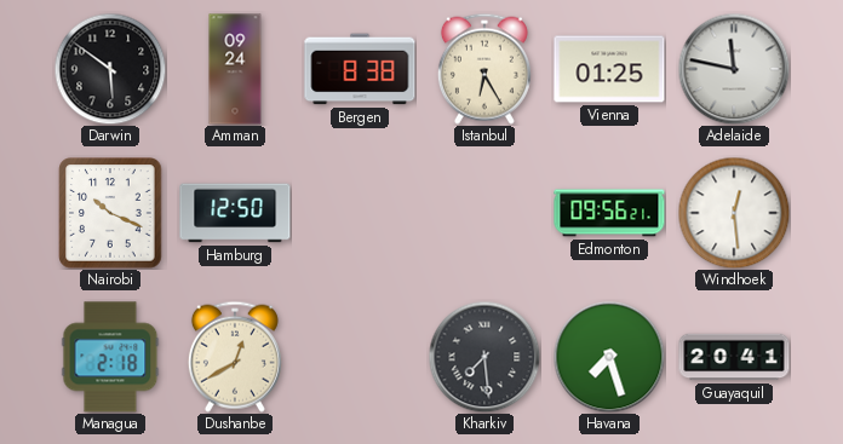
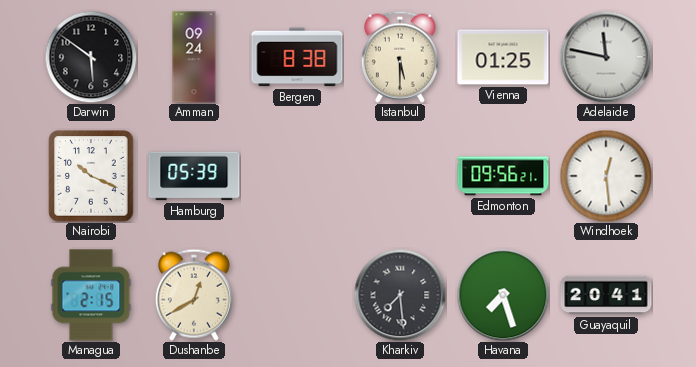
Istanbul: 6:25 -> 5:30 (400, 57)
Hamburg: 12:50 -> 05:39 (194, 176)
Managua: 2:18 -> 2:15 (91, 295)
